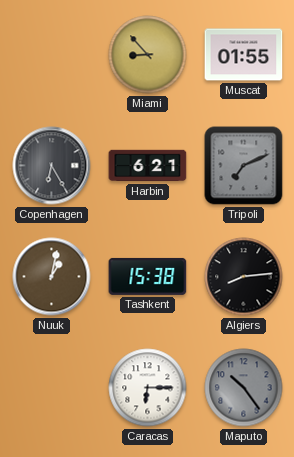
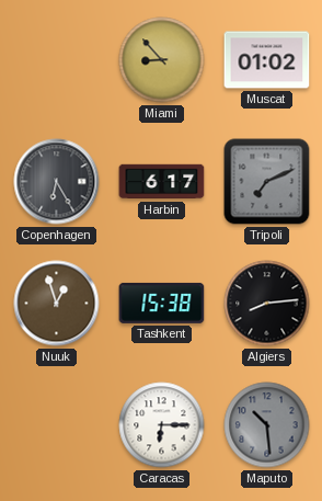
Muscat: 01:55 -> 01:02 (267, 60)
Harbin: 6:21 -> 6:17 (162, 182)
Nuuk: 1:02 -> 12:57 (57, 304)
Maputo: 10:24 -> 10:29 (267, 425)
